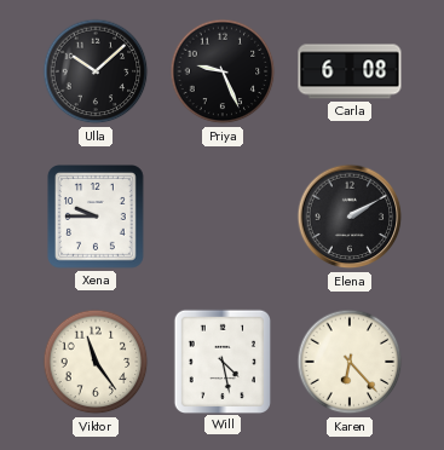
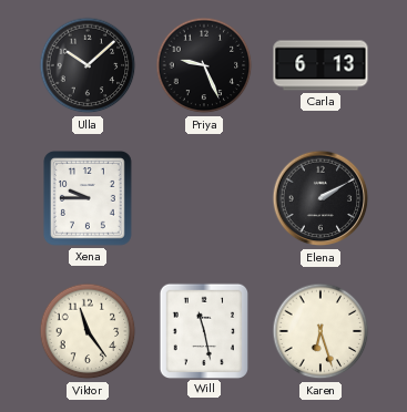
Carla: 6:08 -> 6:13 (320, 65)
Will: 4:28 -> 11:28 (203, 330)
Karen: 6:23 -> 6:27 (320, 331)
